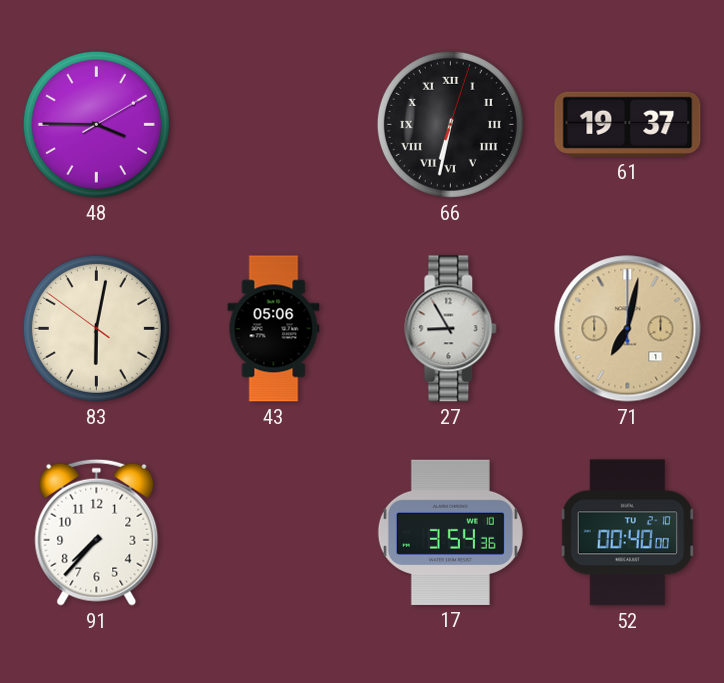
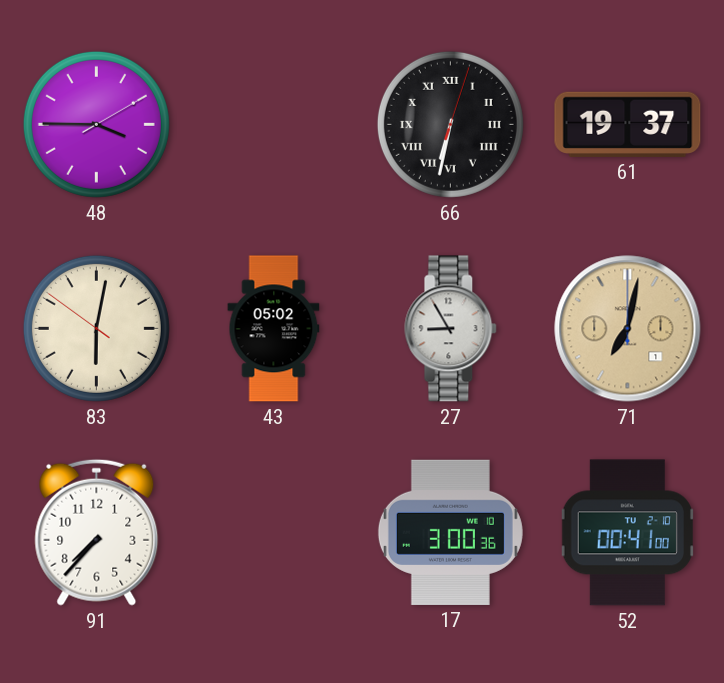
43: 05:06 -> 05:02 (274, 329)
17: 3:54 -> 3:00 (450, 532)
52: 00:40 -> 00:41 (627, 533)
